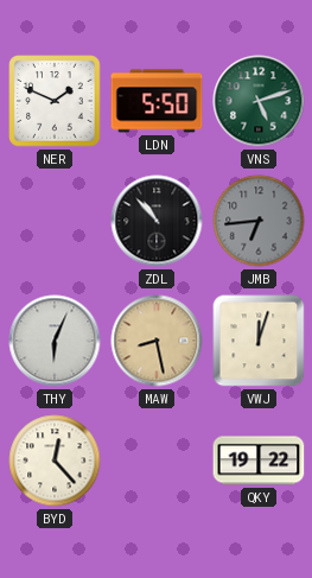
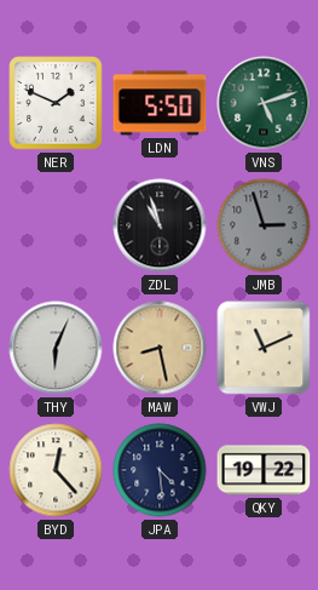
ZDL: 10:53 -> 10:57 (160, 225)
JMB: 6:44 -> 2:57 (264, 225)
VWJ: 12:03 -> 11:11 (264, 348)
JPA: none -> 4:29 (160, 470)
